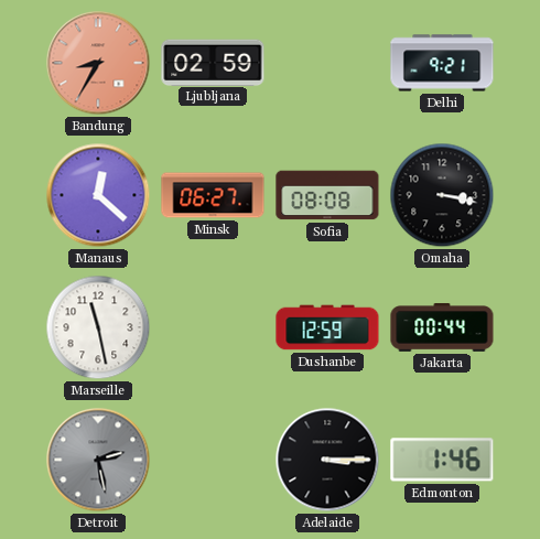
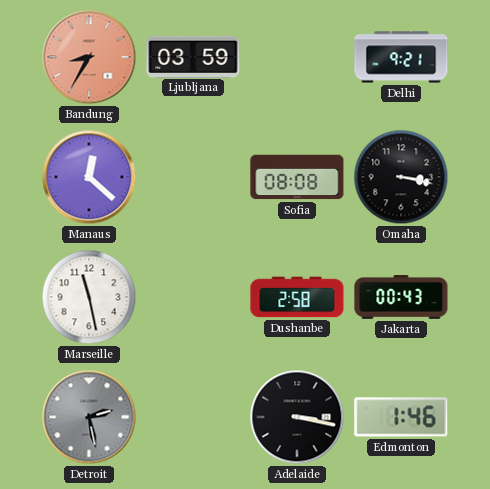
Ljubljana: 02:59 -> 03:59 (193, 56)
Minsk: 06:27 -> none (213, 195)
Dushanbe: 12:59 -> 2:58 (297, 297)
Jakarta: 00:44 -> 00:43 (401, 297)
Adelaide: 3:15 -> 3:17 (297, 417)
